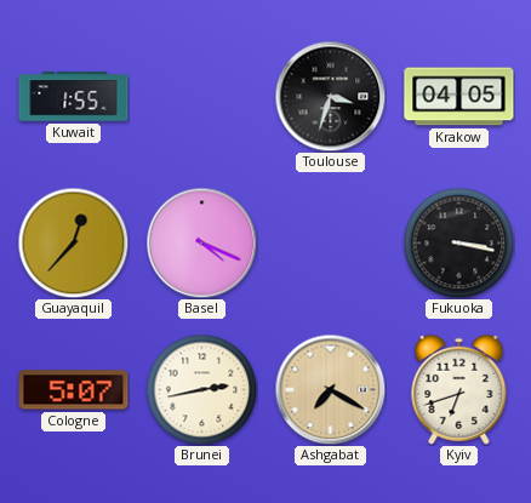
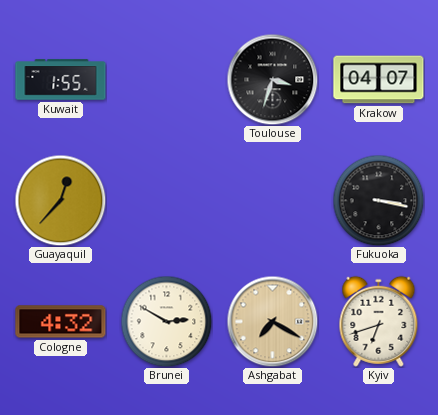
Krakow: 04:05 -> 04:07 (379, 80)
Basel: 4:19 -> none (201, 242)
Cologne: 5:07 -> 4:32 (61, 322)
Brunei: 2:43 -> 2:50 (166, 321)
